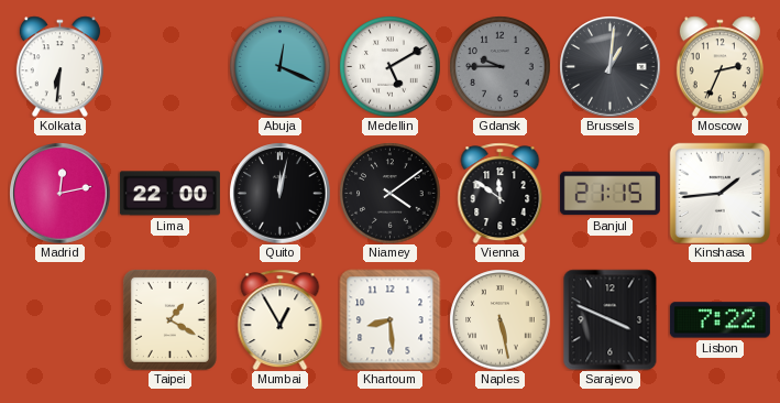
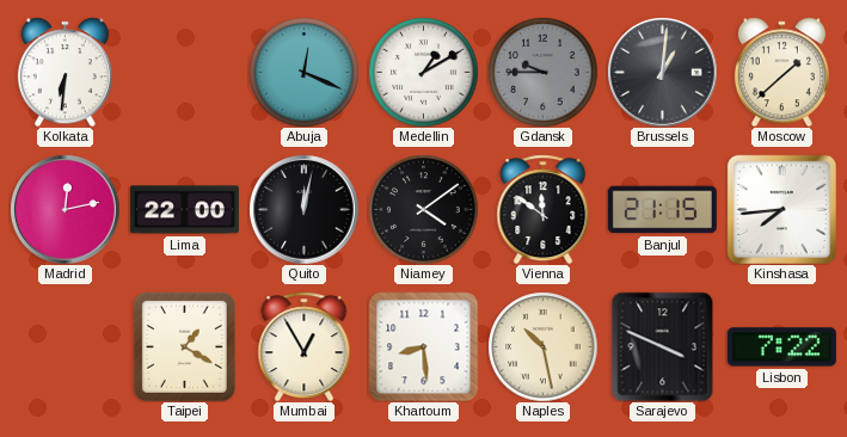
Medellin: 5:10 -> 1:10 (423, 72)
Moscow: 2:34 -> 1:38 (781, 72)
Kinshasa: 1:44 -> 7:44 (781, 209)
Naples: 5:28 -> 10:28 (542, 346)
